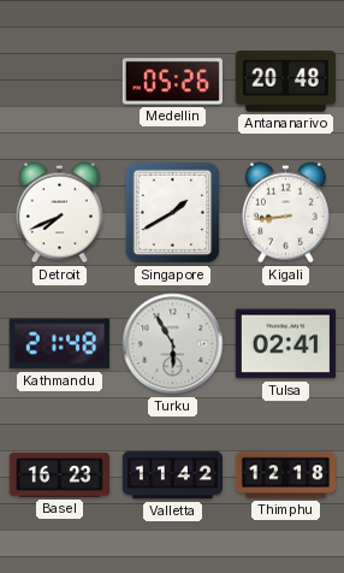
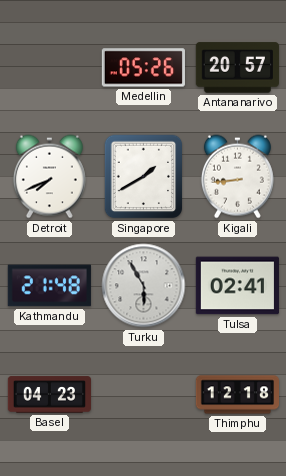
Antananarivo: 20:48 -> 20:57 (237, 68)
Basel: 16:23 -> 04:23 (49, 395)
Valletta: 11:42 -> none (172, 475)
